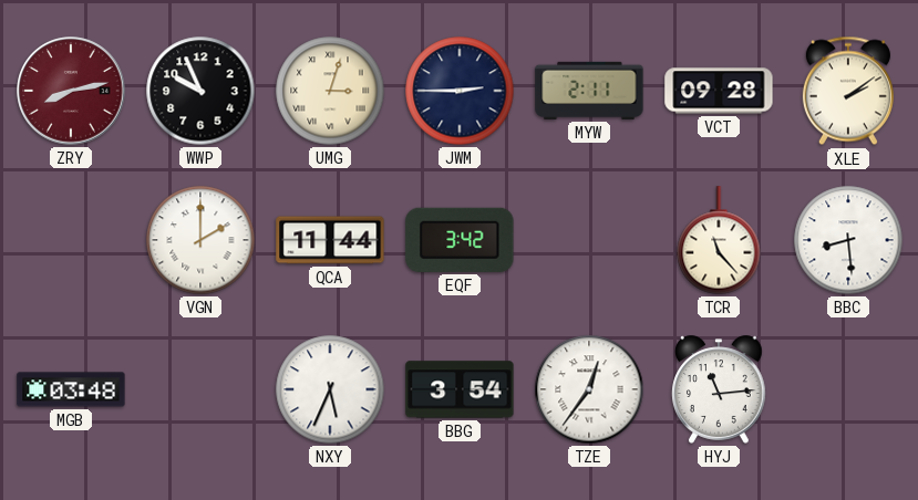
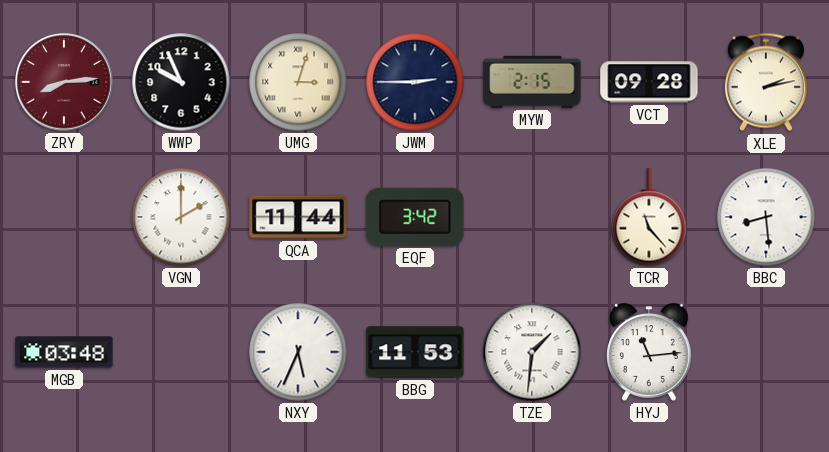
ZRY: 8:13 -> 8:14 (64, 82)
MYW: 2:11 -> 2:15 (532, 82)
XLE: 2:09 -> 2:13 (766, 82)
BBG: 3:54 -> 11:53 (415, 352)
TZE: 12:36 -> 1:31 (532, 352)
